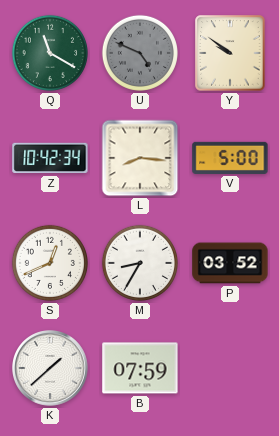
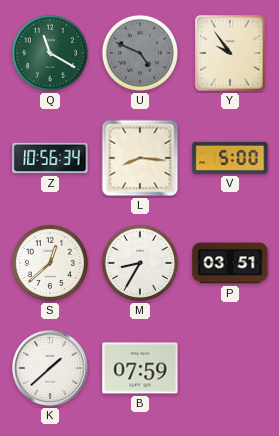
Y: 9:51 -> 9:54 (230, 53)
Z: 10:42 -> 10:56 (50, 158)
S: 12:41 -> 12:38 (50, 263)
P: 03:52 -> 03:51 (230, 263)
